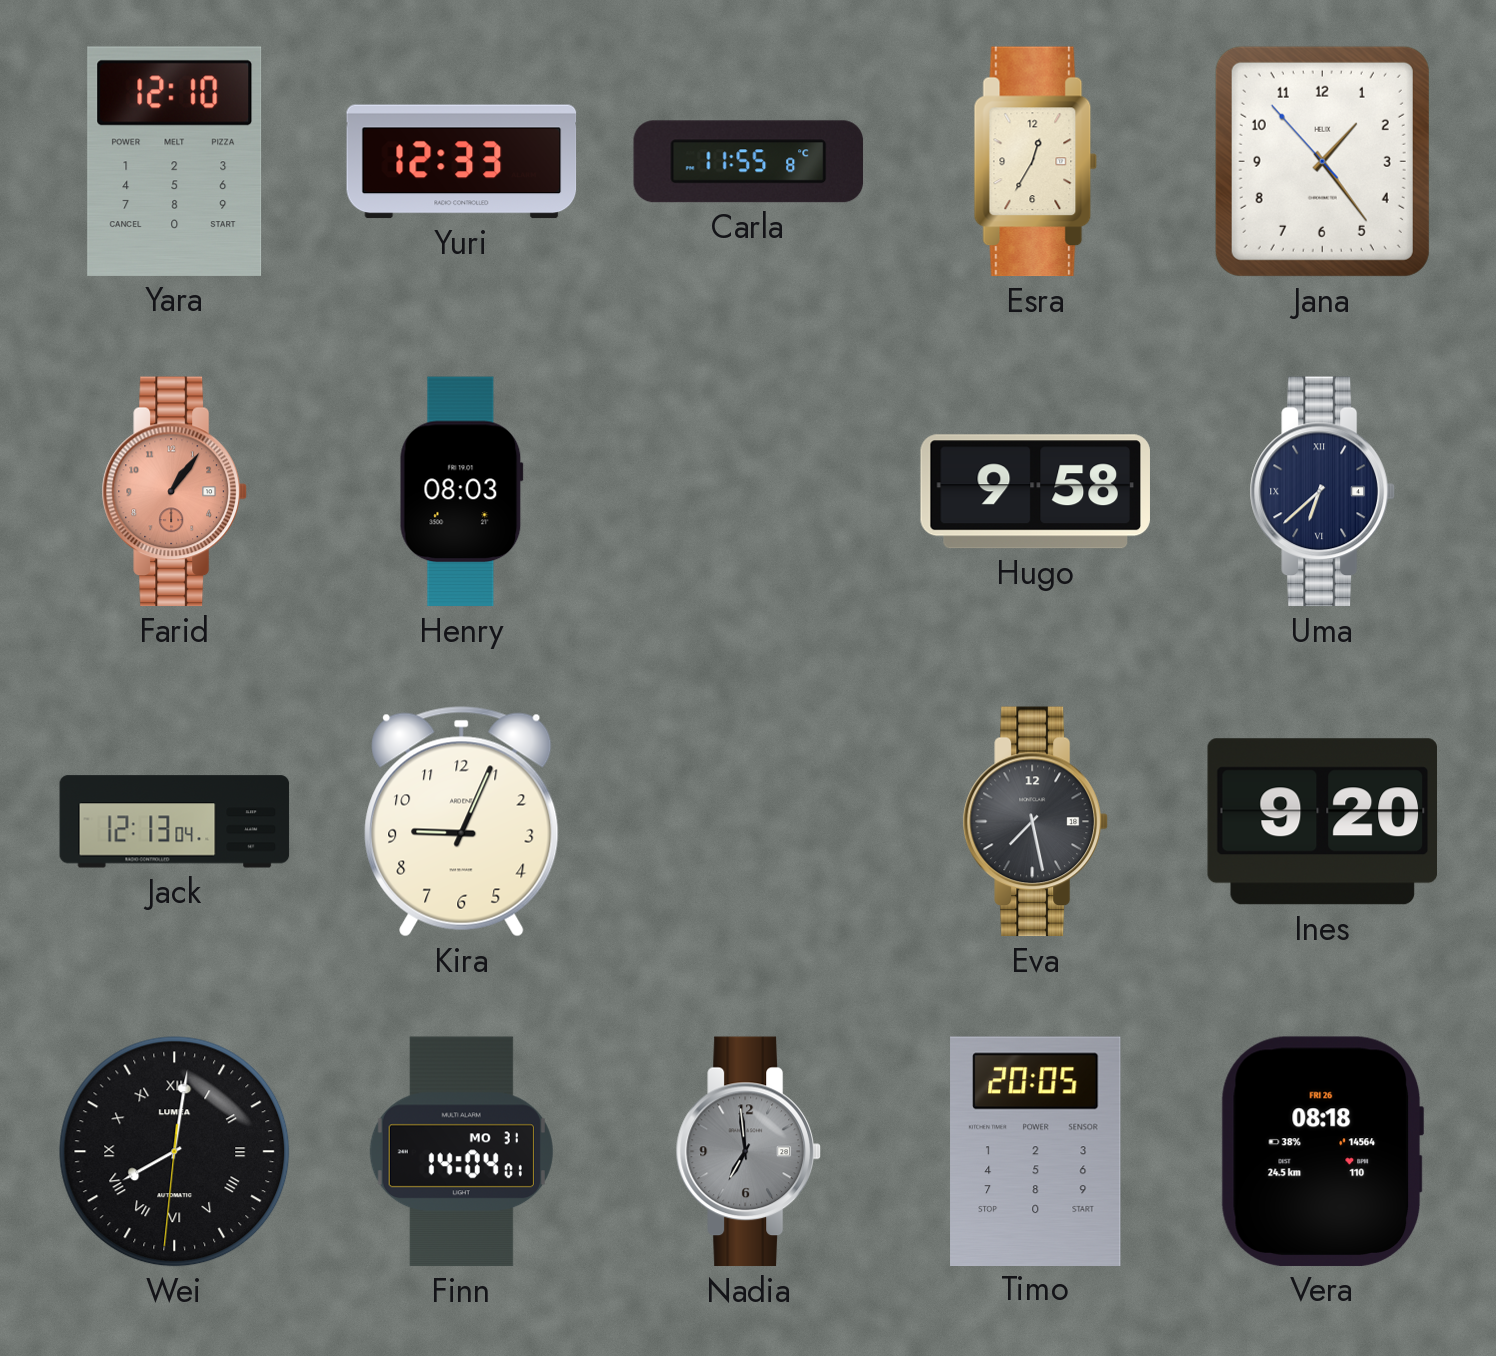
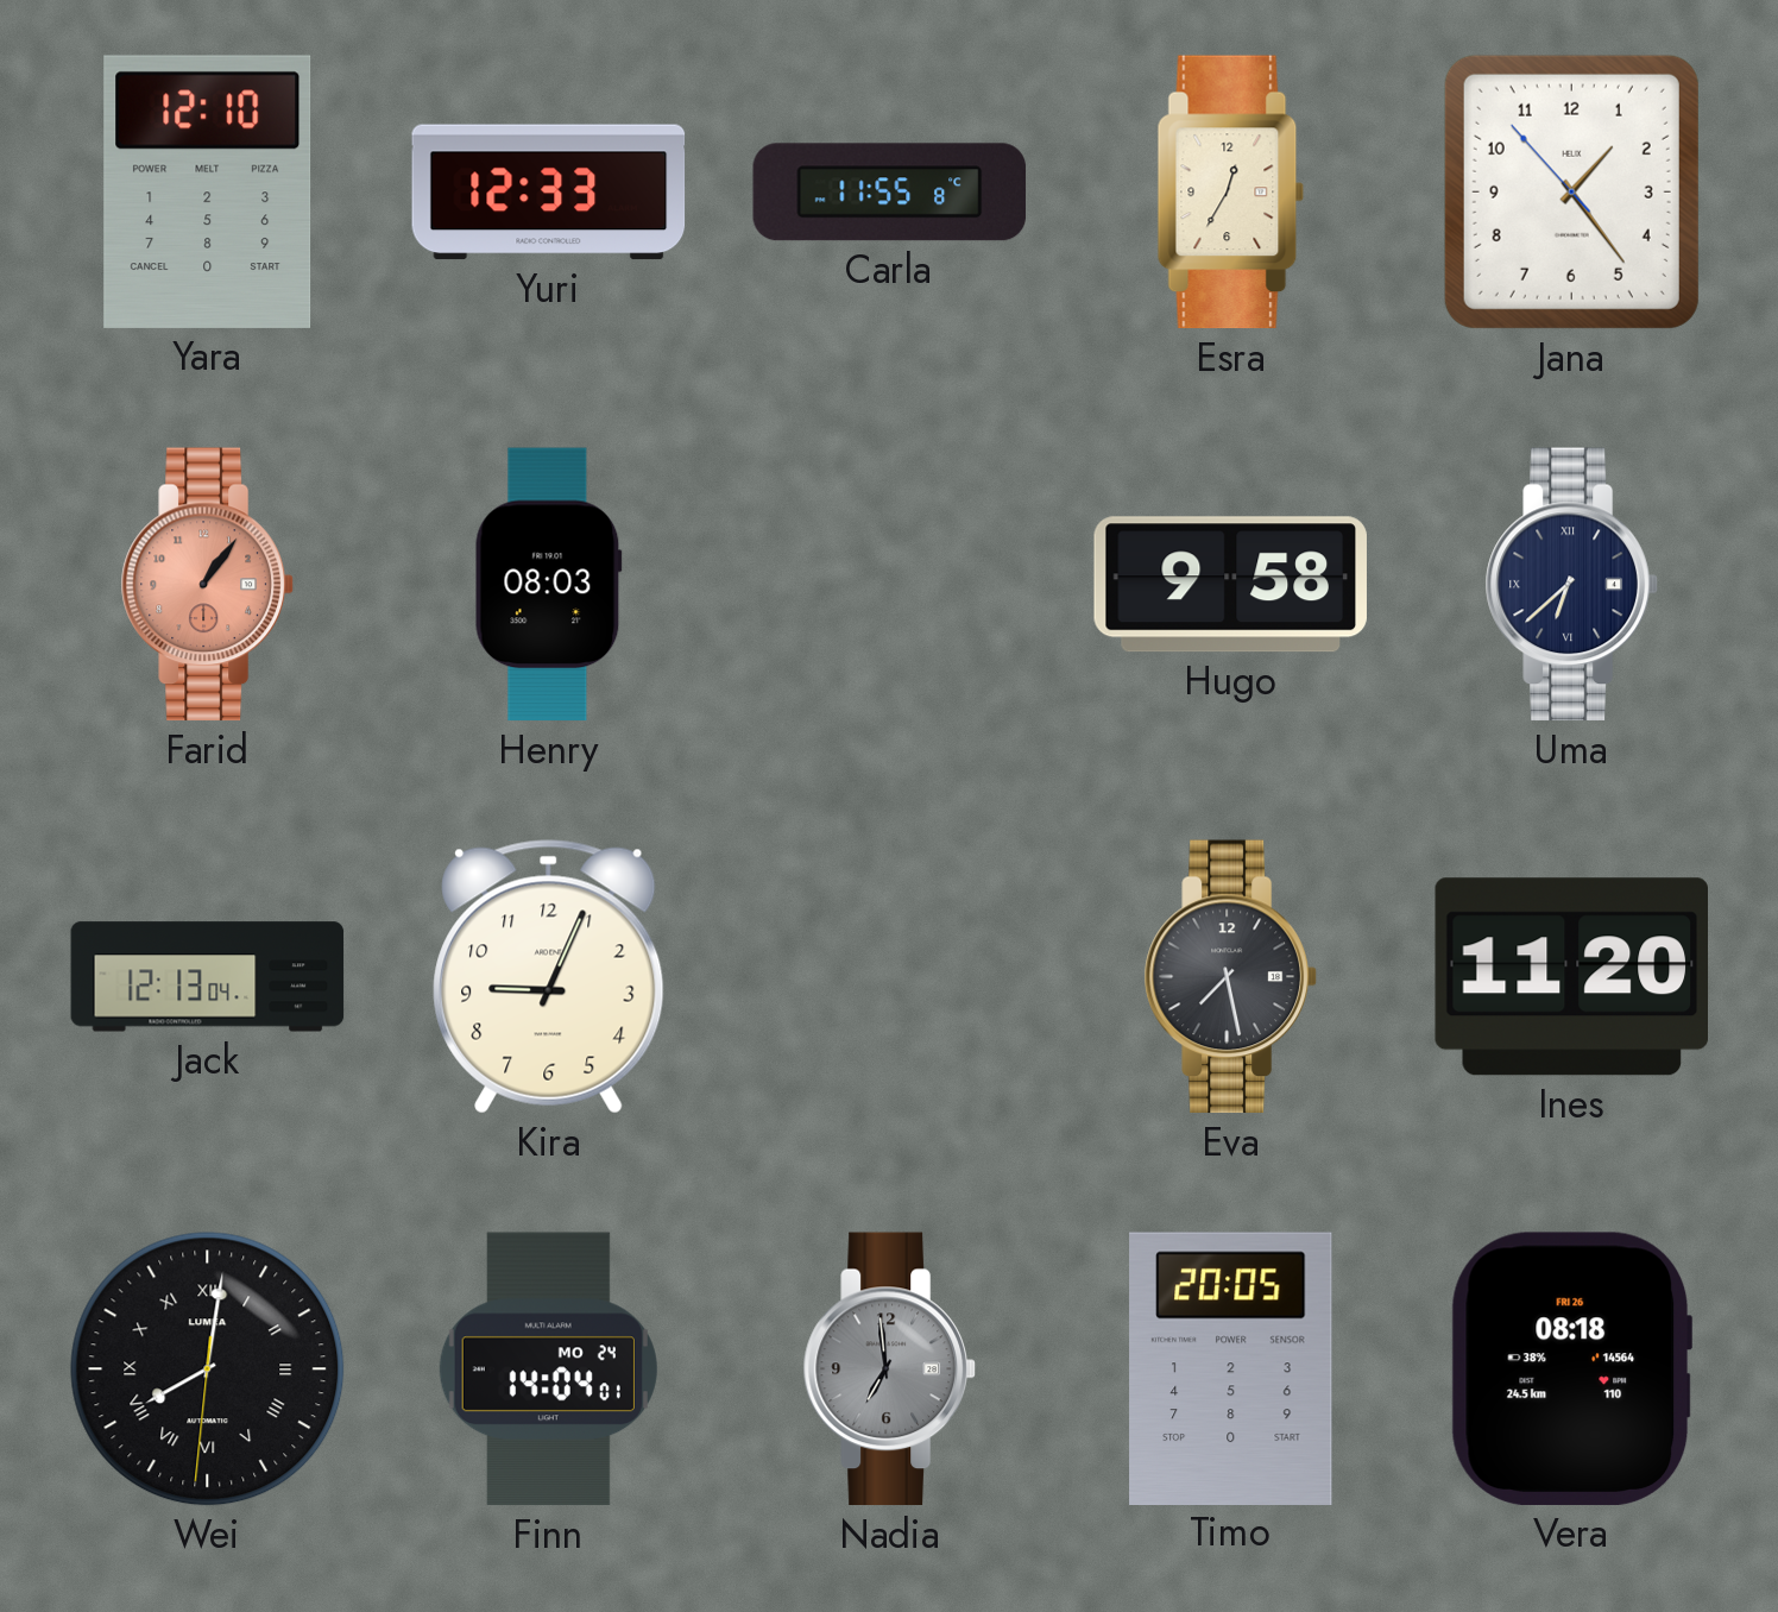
Ines: 9:20 -> 11:20 (1571, 977)
Finn date: MO 31 -> MO 24 (548, 1369)
